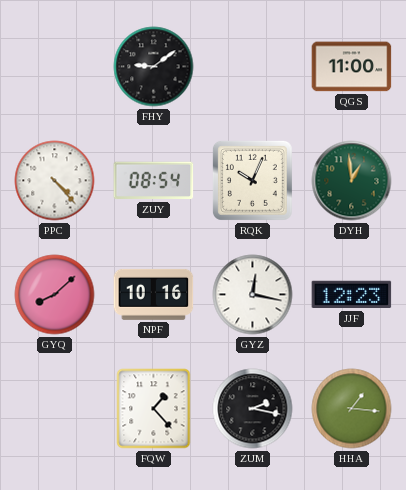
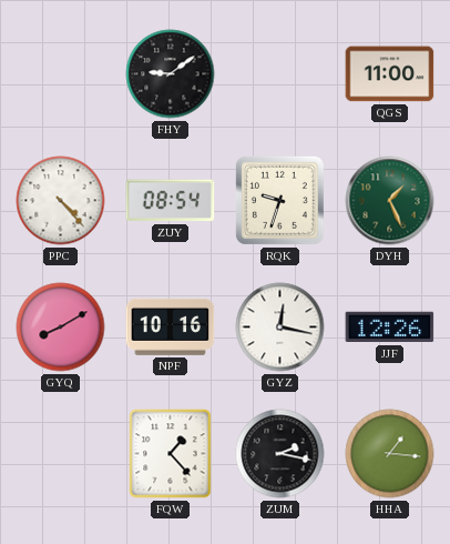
RQK: 10:04 -> 9:33 (279, 200)
DYH: 12:59 -> 1:26 (390, 201)
GYQ: 8:08 -> 8:10 (61, 328)
JJF: 12:23 -> 12:26 (390, 328)
